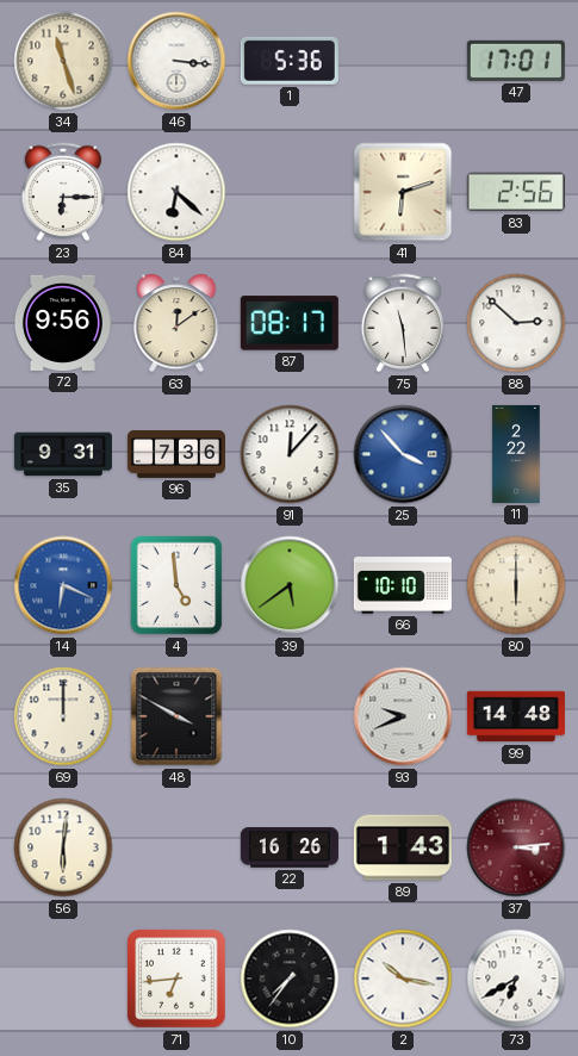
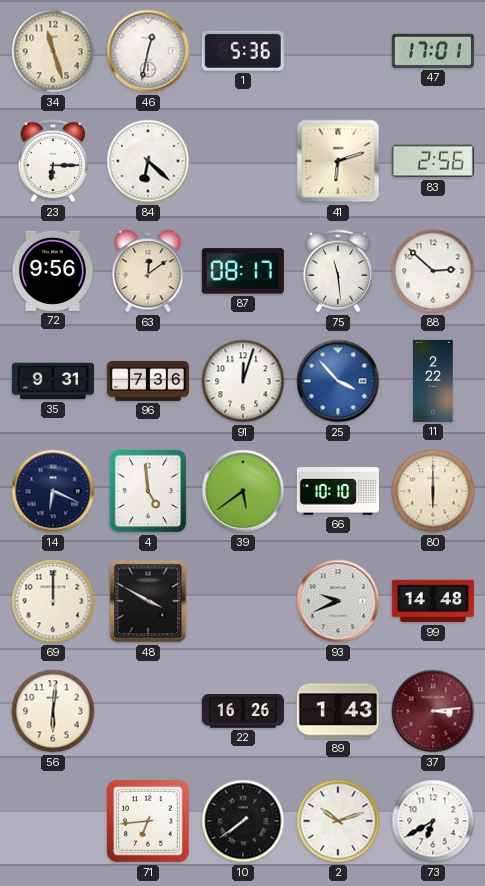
46: 3:16 -> 12:32 (148, 51)
91: 12:07 -> 12:03 (243, 381)
14 dial: blue -> navy (53, 491)
10: 7:36 -> 7:39 (243, 821)
2: 10:17 -> 10:12 (338, 821)
